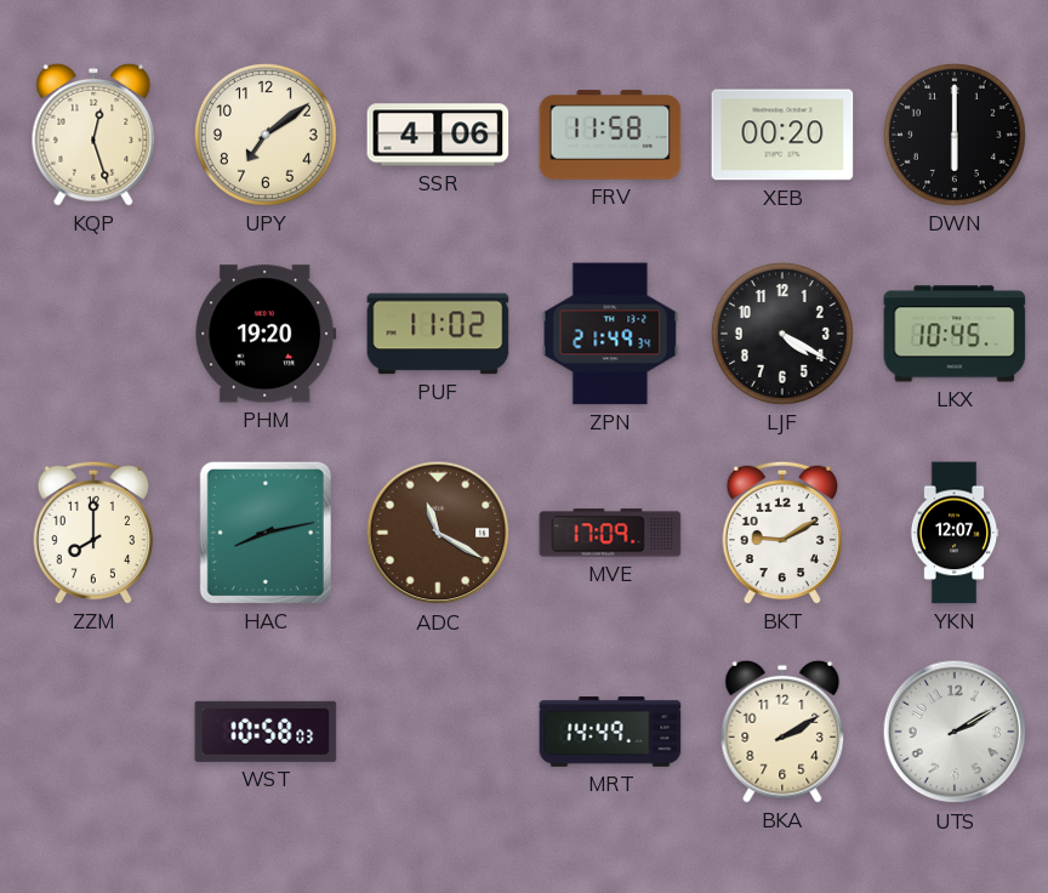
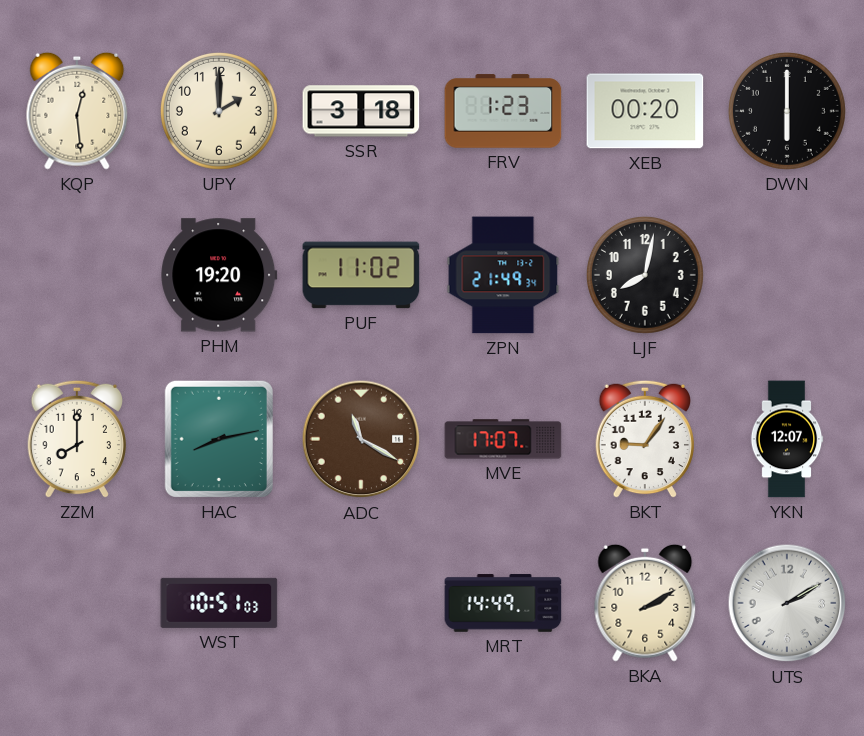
KQP: 12:27 -> 12:29 (77, 111)
UPY: 7:09 -> 2:00 (219, 111)
SSR: 4:06 -> 3:18 (361, 111)
FRV: 11:58 -> 1:23 (503, 111)
LJF: 4:20 -> 8:02 (645, 275)
LKX: 10:45 -> none (955, 334)
MVE: 17:09 -> 17:07 (503, 439)
BKT: 9:10 -> 9:06 (644, 439)
WST: 10:58 -> 10:51 (219, 603)
